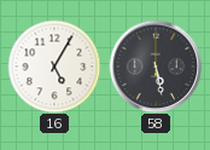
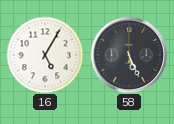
58: 5:28 -> 5:26 (129, 55)
